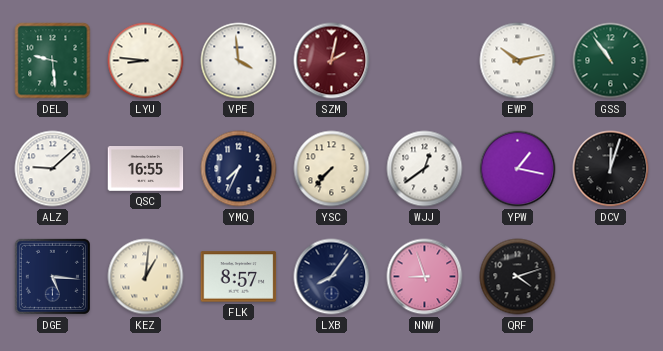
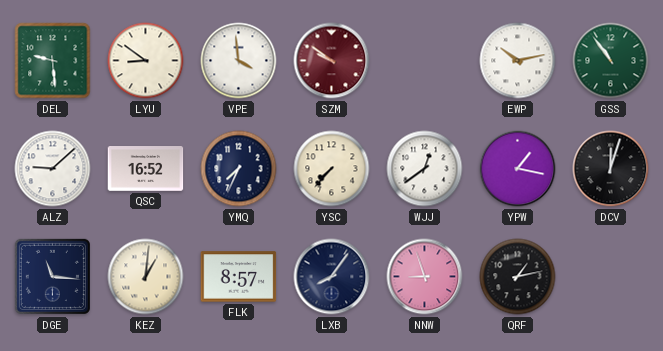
LYU: 8:46 -> 8:51 (146, 61)
SZM: 2:02 -> 9:51 (332, 61)
QSC: 16:55 -> 16:52 (146, 169)
DGE: 5:16 -> 11:16 (52, 276)
QRF: 4:12 -> 1:13 (518, 277)
